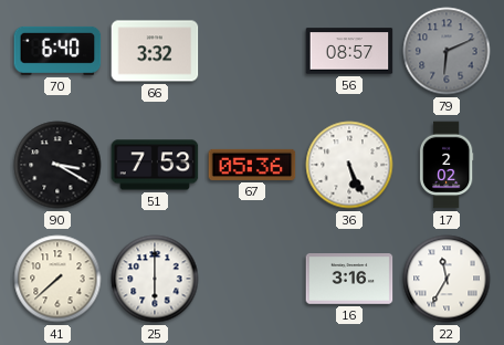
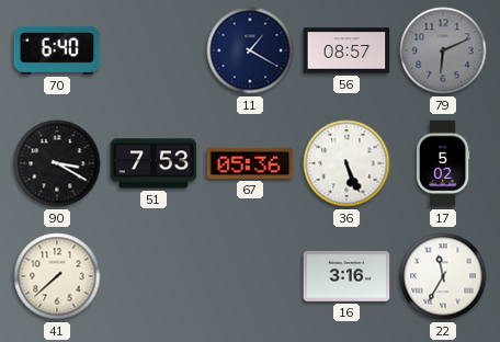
66: 3:32 -> none (155, 51)
11: none -> 1:20 (250, 50)
17: 2:02 -> 5:02 (443, 163)
25: 6:00 -> none (155, 279)
